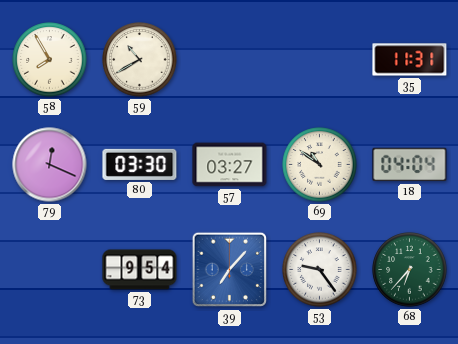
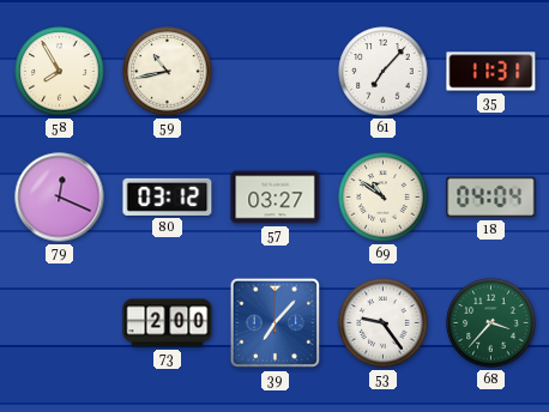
59: 10:40 -> 10:43 (168, 72)
61: none -> 7:07 (384, 72)
80: 03:30 -> 03:12 (168, 196)
73: 9:54 -> 2:00 (168, 323)
68: 6:37 -> 3:37 (491, 323)
